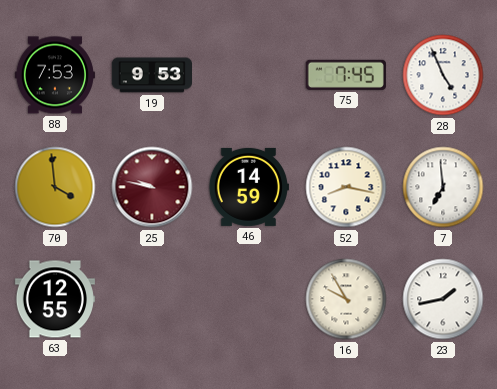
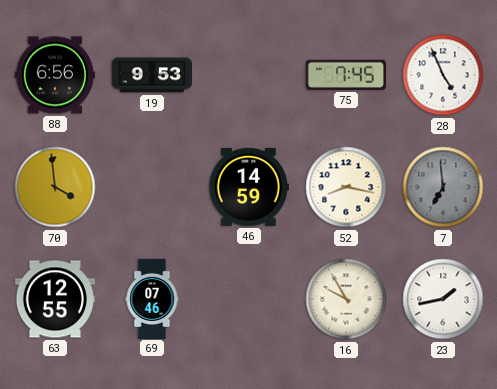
88: 7:53 -> 6:56 (55, 75)
25: 9:47 -> none (152, 187)
7 dial: white -> grey (443, 187)
69: none -> 07:46 (152, 298)
